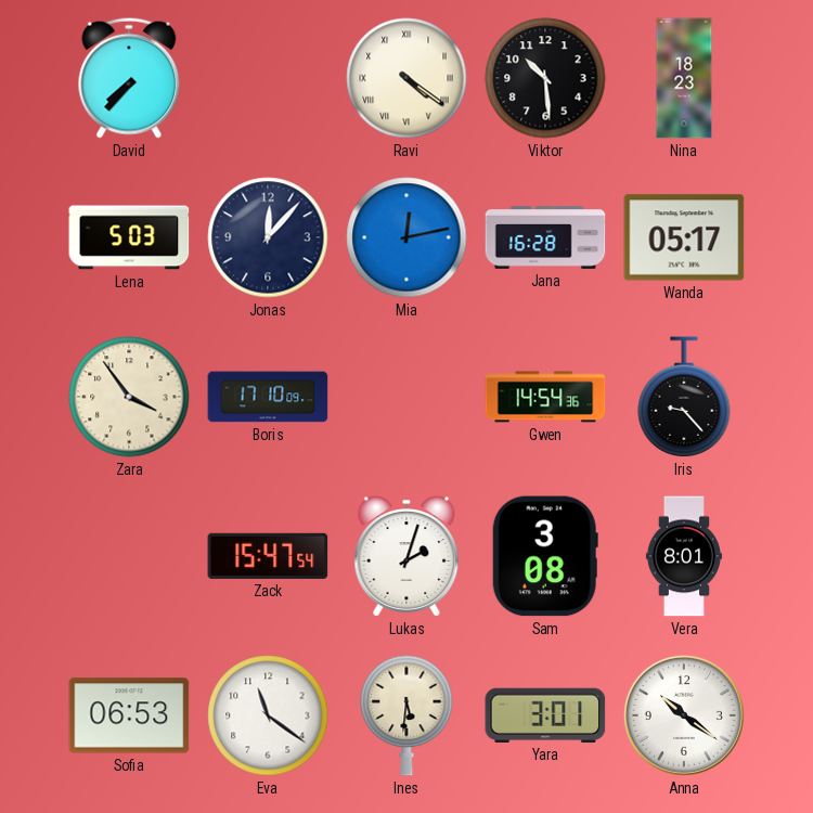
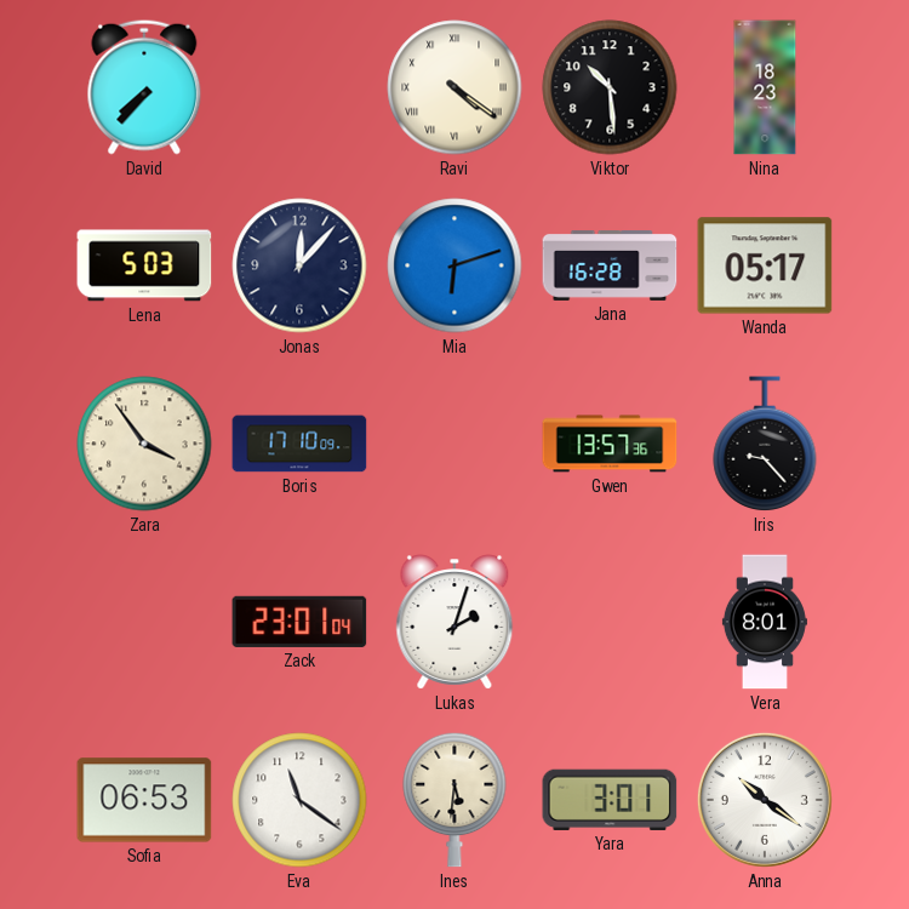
Mia: 12:13 -> 6:12 (454, 265)
Gwen: 14:54 -> 13:57 (610, 444)
Zack: 15:47 -> 23:01 (299, 622)
Sam: 3:08 -> none (545, 556)
